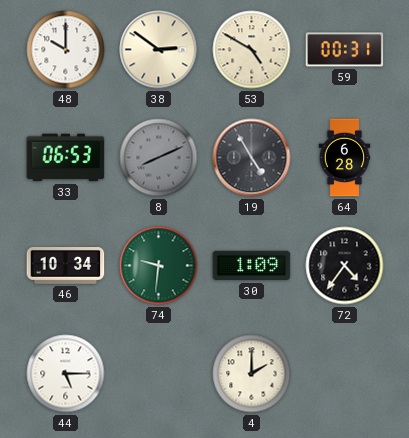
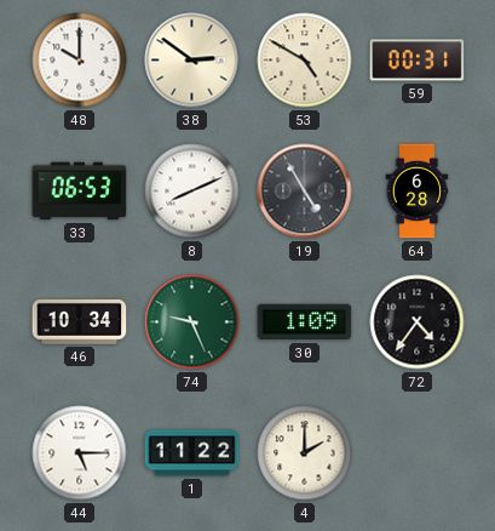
8 dial: grey -> white (192, 192)
74: 9:31 -> 9:26 (192, 322)
1: none -> 11:22 (192, 453)
